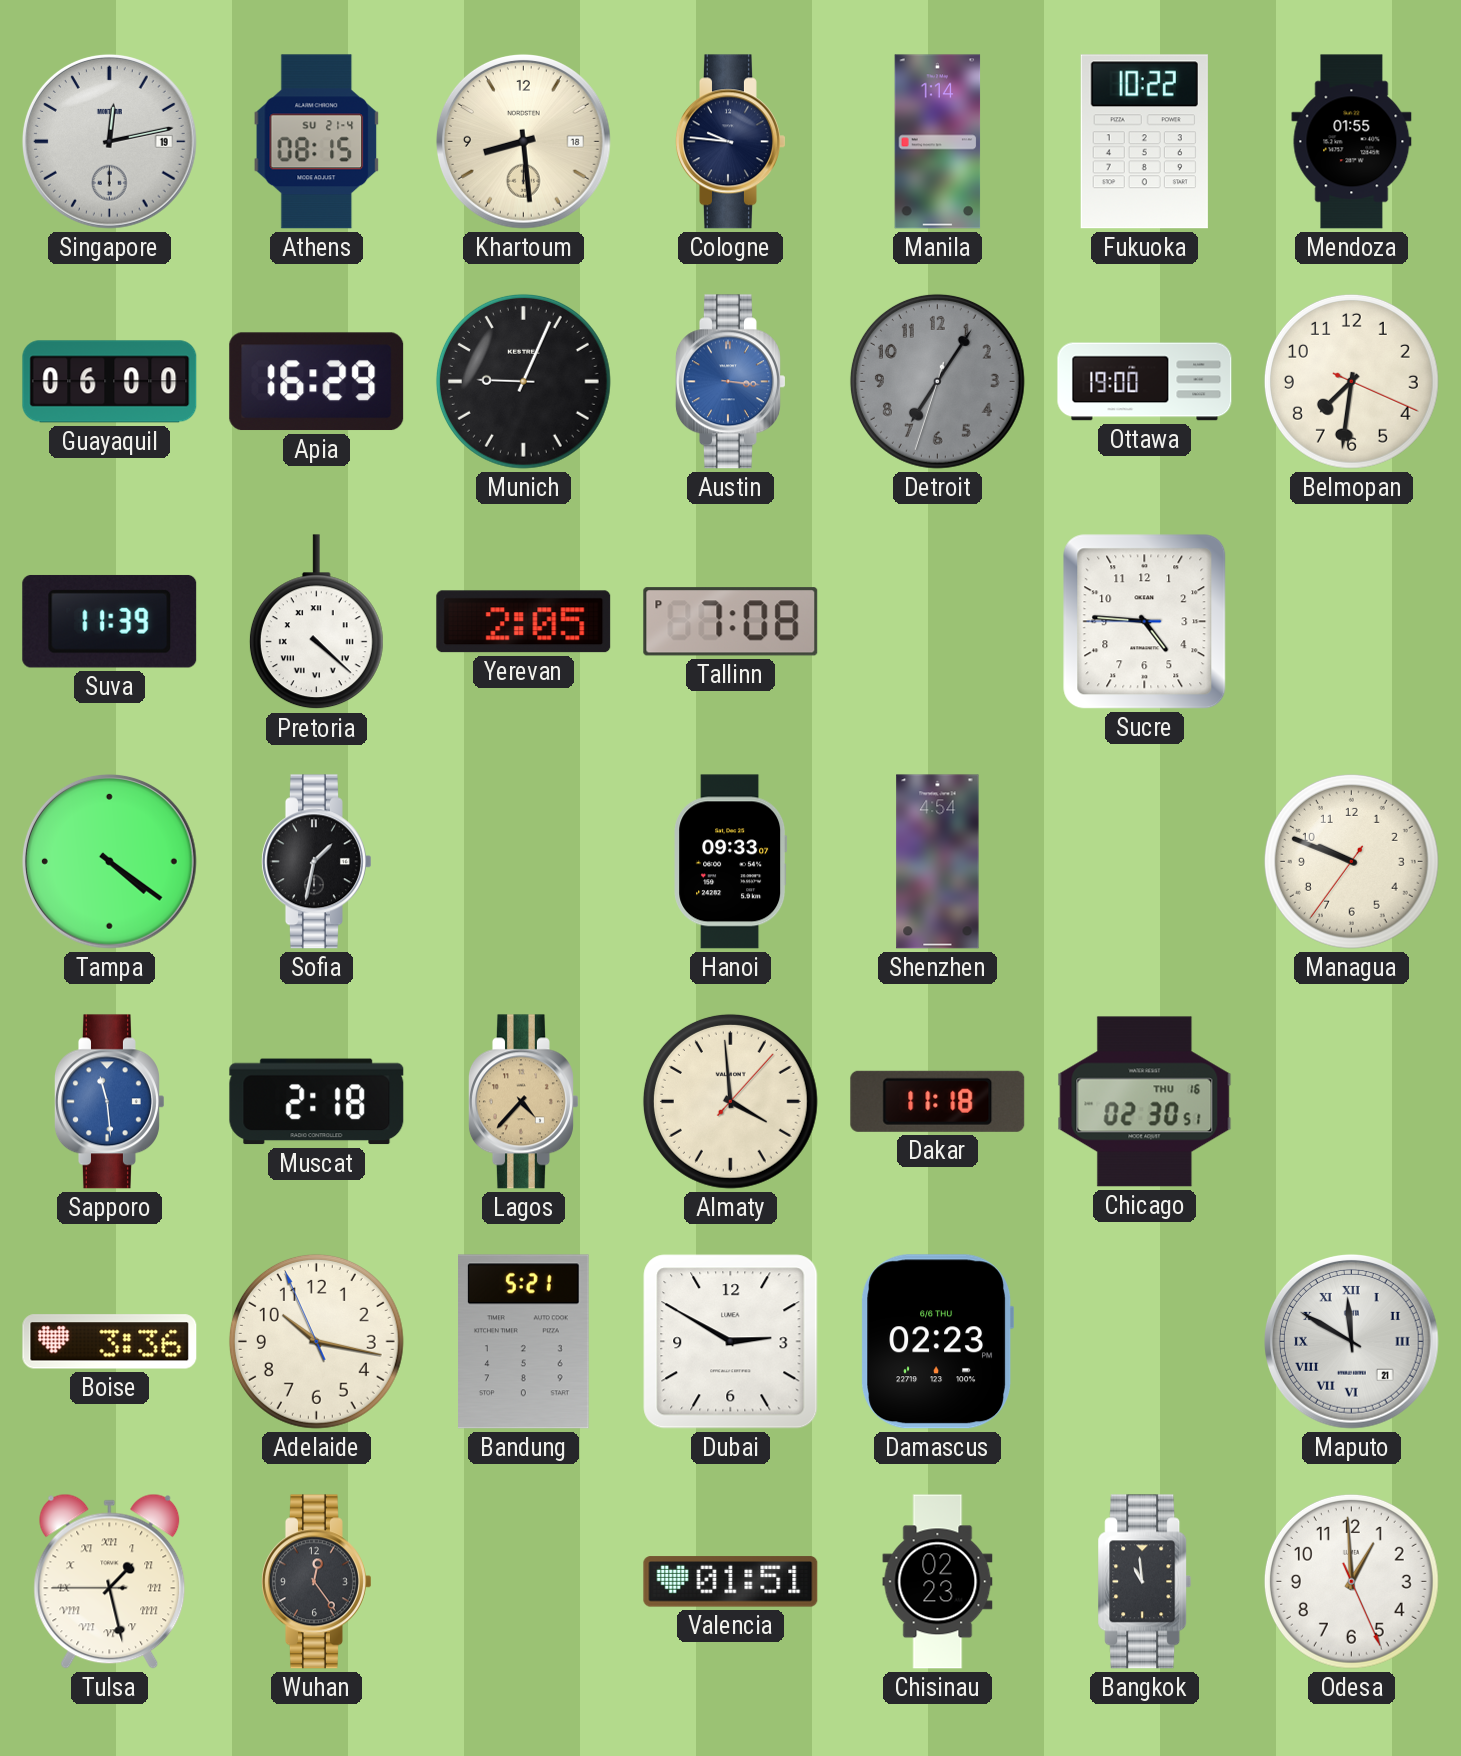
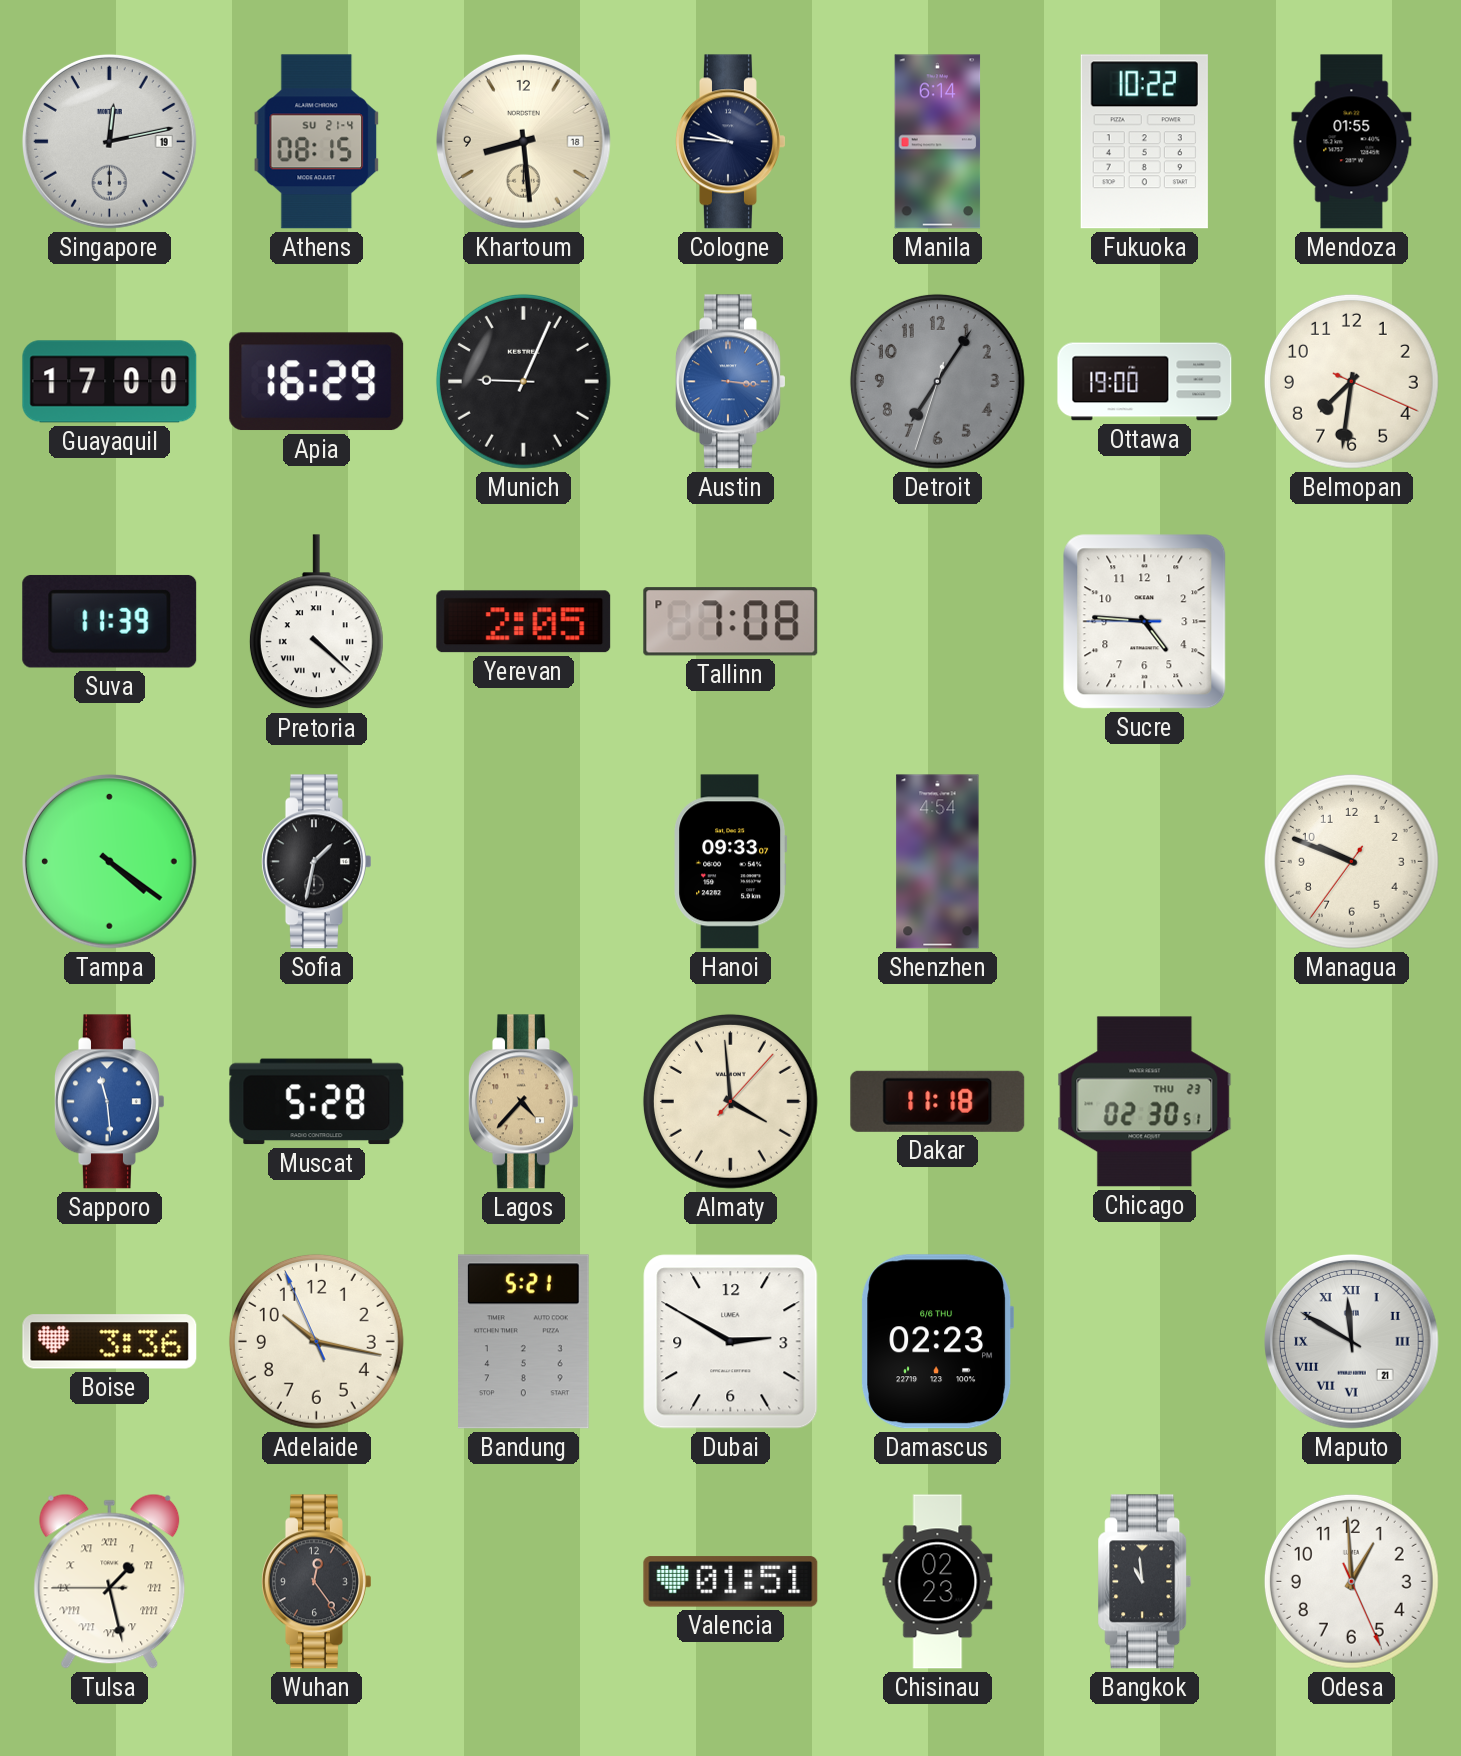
Manila: 1:14 -> 6:14 (938, 142)
Guayaquil: 06:00 -> 17:00 (110, 382)
Muscat: 2:18 -> 5:28 (317, 1102)
Chicago date: THU 16 -> THU 23 (1145, 1102)
